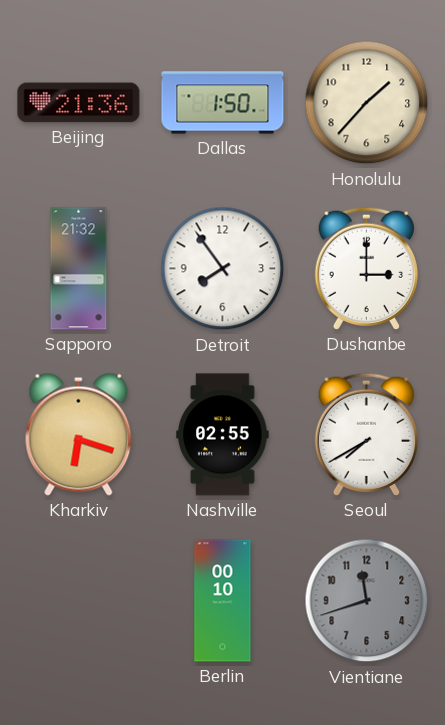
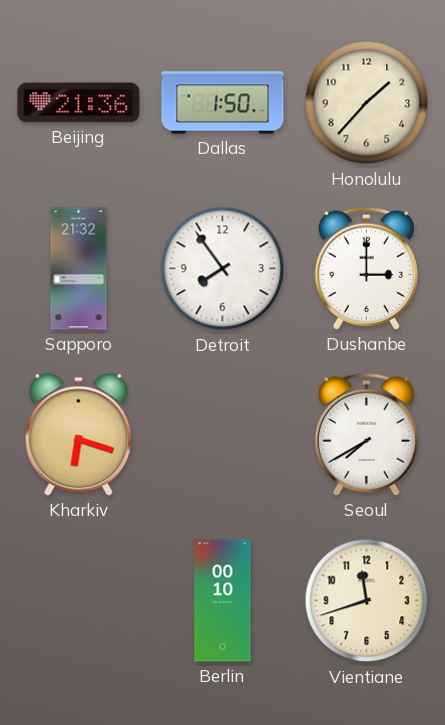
Nashville: 02:55 -> none (223, 435)
Vientiane dial: grey -> cream (367, 601)
